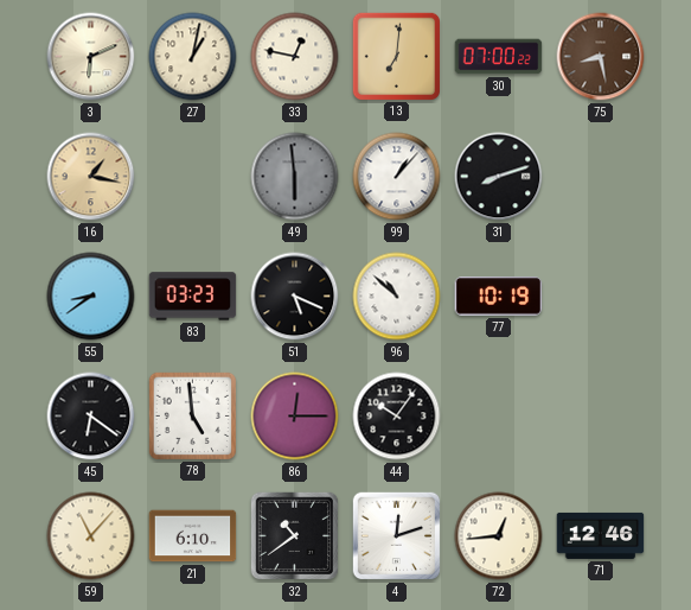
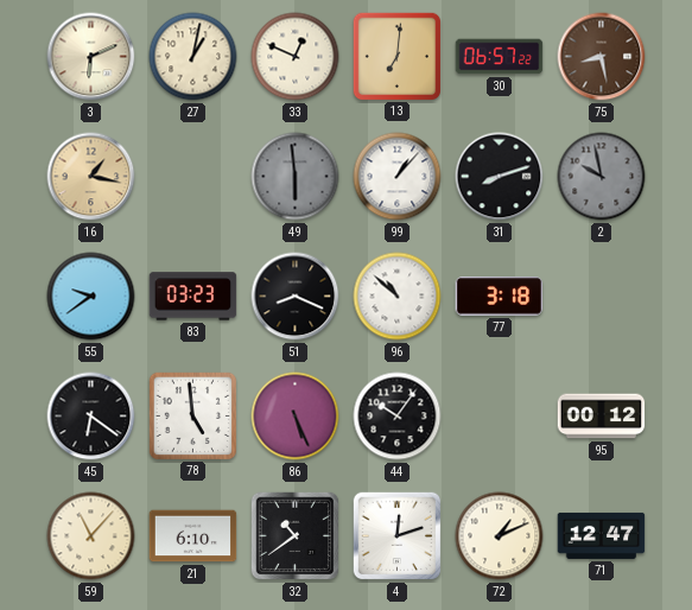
33: 12:47 -> 12:49 (296, 57)
30: 07:00 -> 06:57 (500, 57)
2: none -> 9:58 (602, 177)
55: 8:39 -> 9:39 (91, 297)
51: 5:19 -> 8:19 (296, 297)
77: 10:19 -> 3:18 (500, 297)
86: 12:15 -> 5:26 (296, 417)
95: none -> 00:12 (602, 417)
72: 12:44 -> 1:11 (500, 536)
71: 12:46 -> 12:47 (602, 535)
